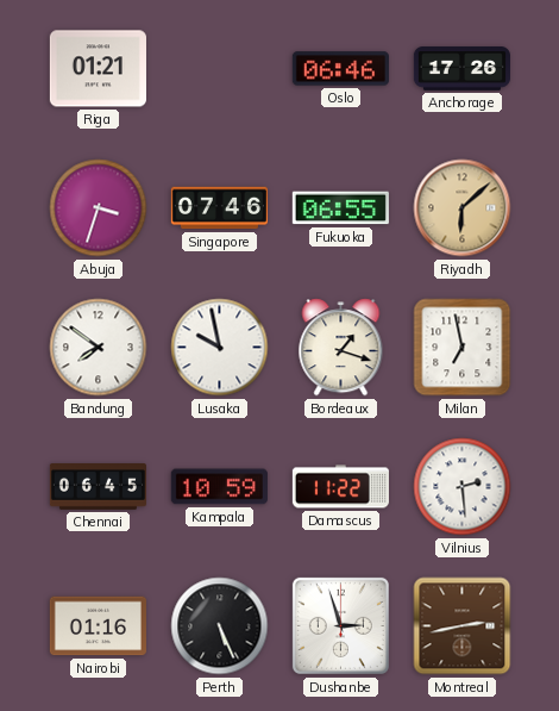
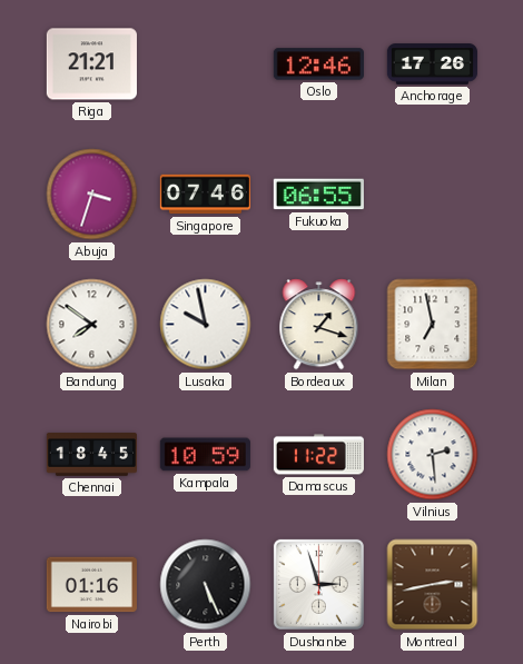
Riga: 01:21 -> 21:21 (91, 65)
Oslo: 06:46 -> 12:46 (318, 65)
Riyadh: 6:08 -> none (463, 208)
Chennai: 06:45 -> 18:45 (91, 455)
